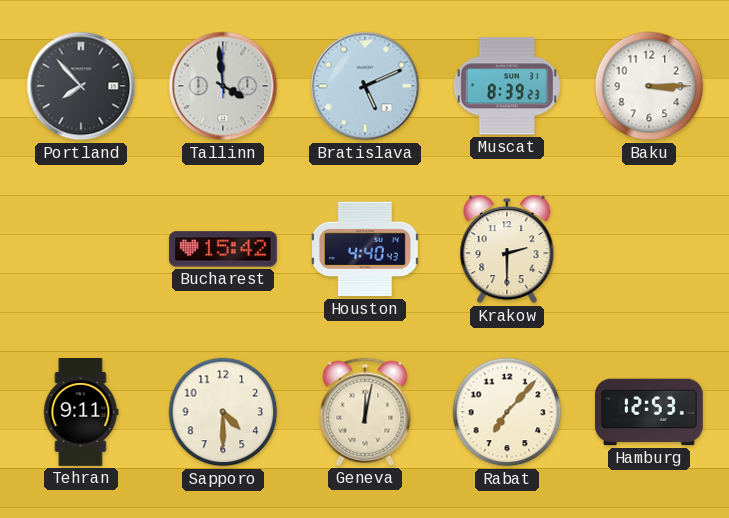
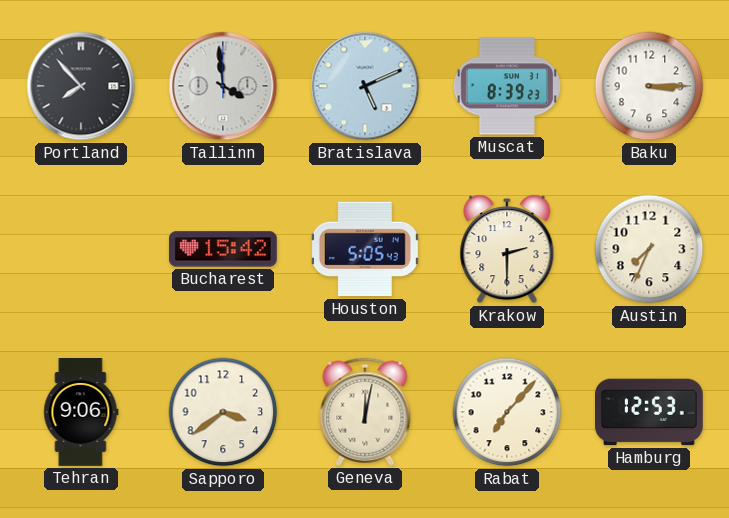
Houston: 4:40 -> 5:05 (365, 249)
Austin: none -> 7:34 (649, 249)
Tehran: 9:11 -> 9:06 (81, 413)
Sapporo: 4:30 -> 3:39 (223, 412)
